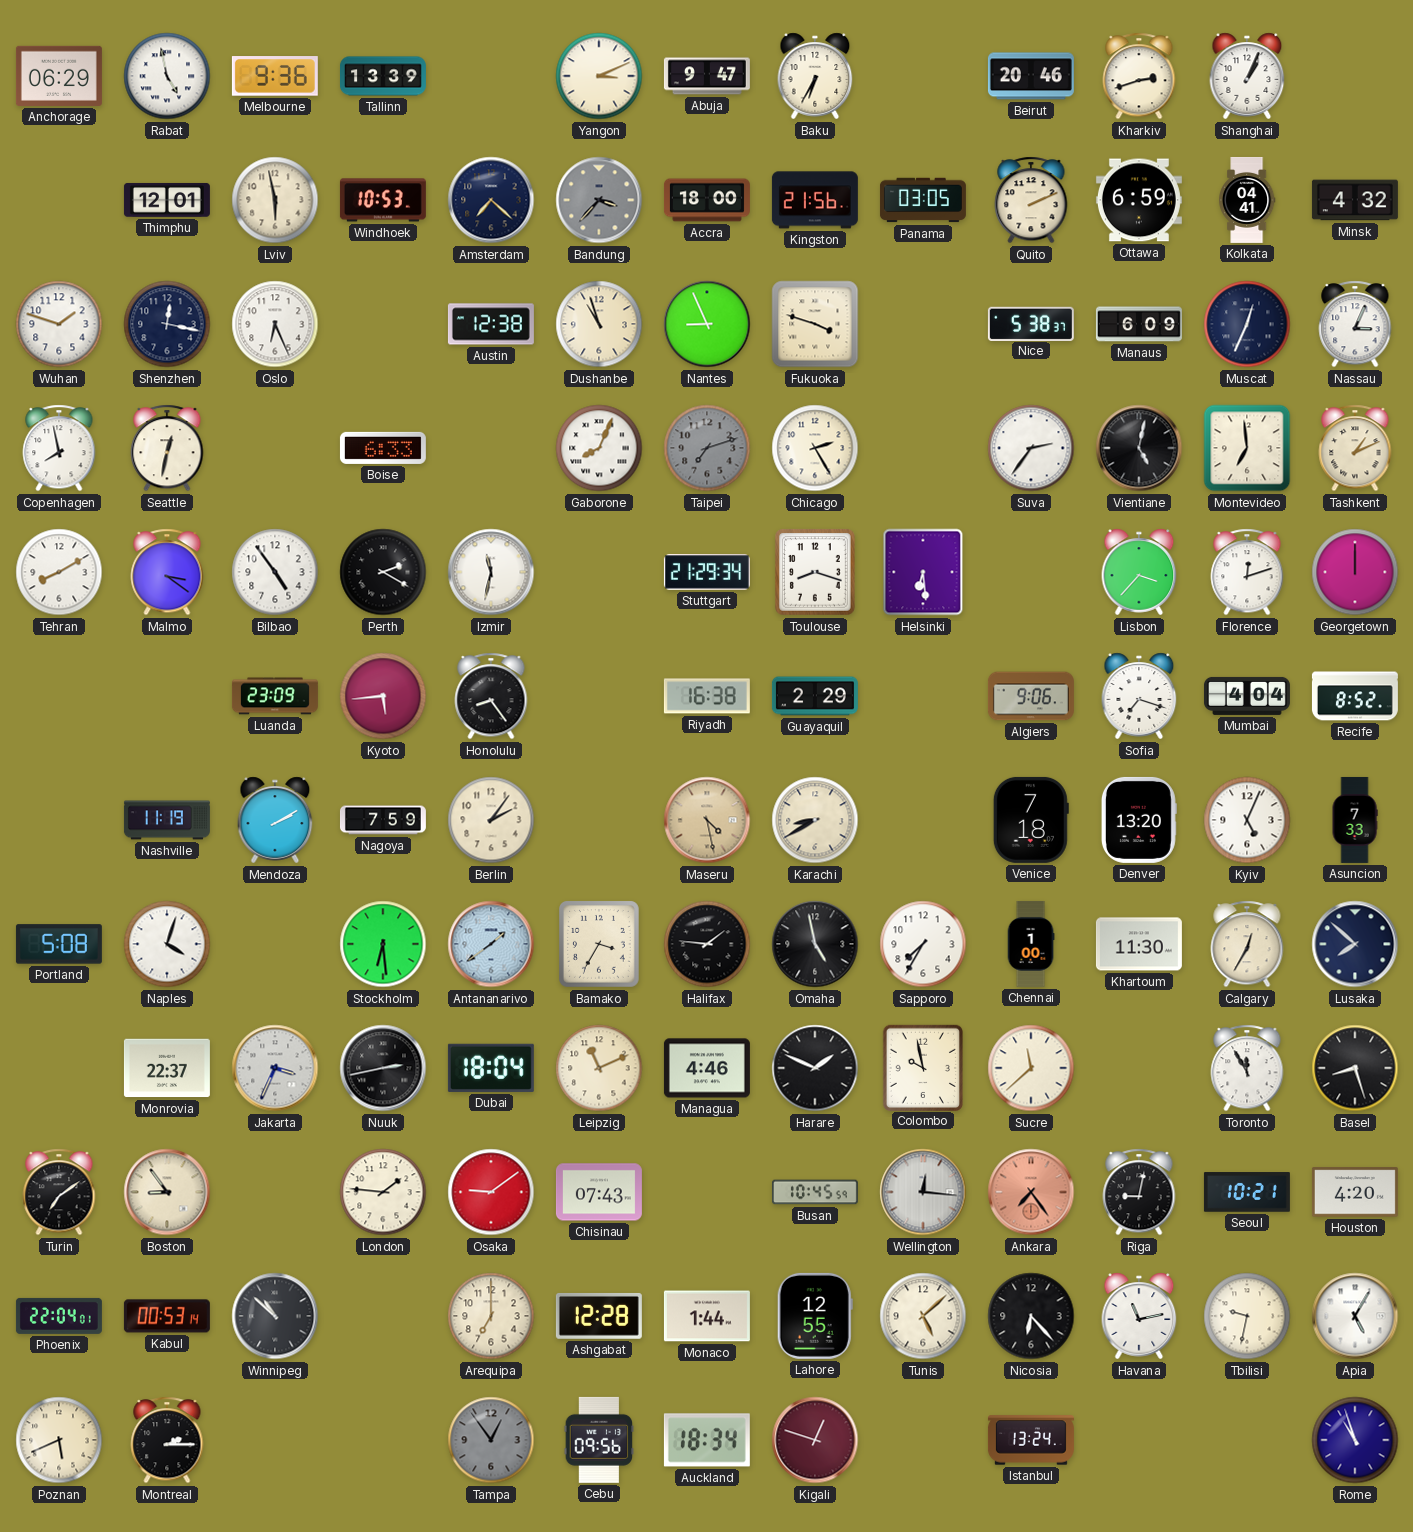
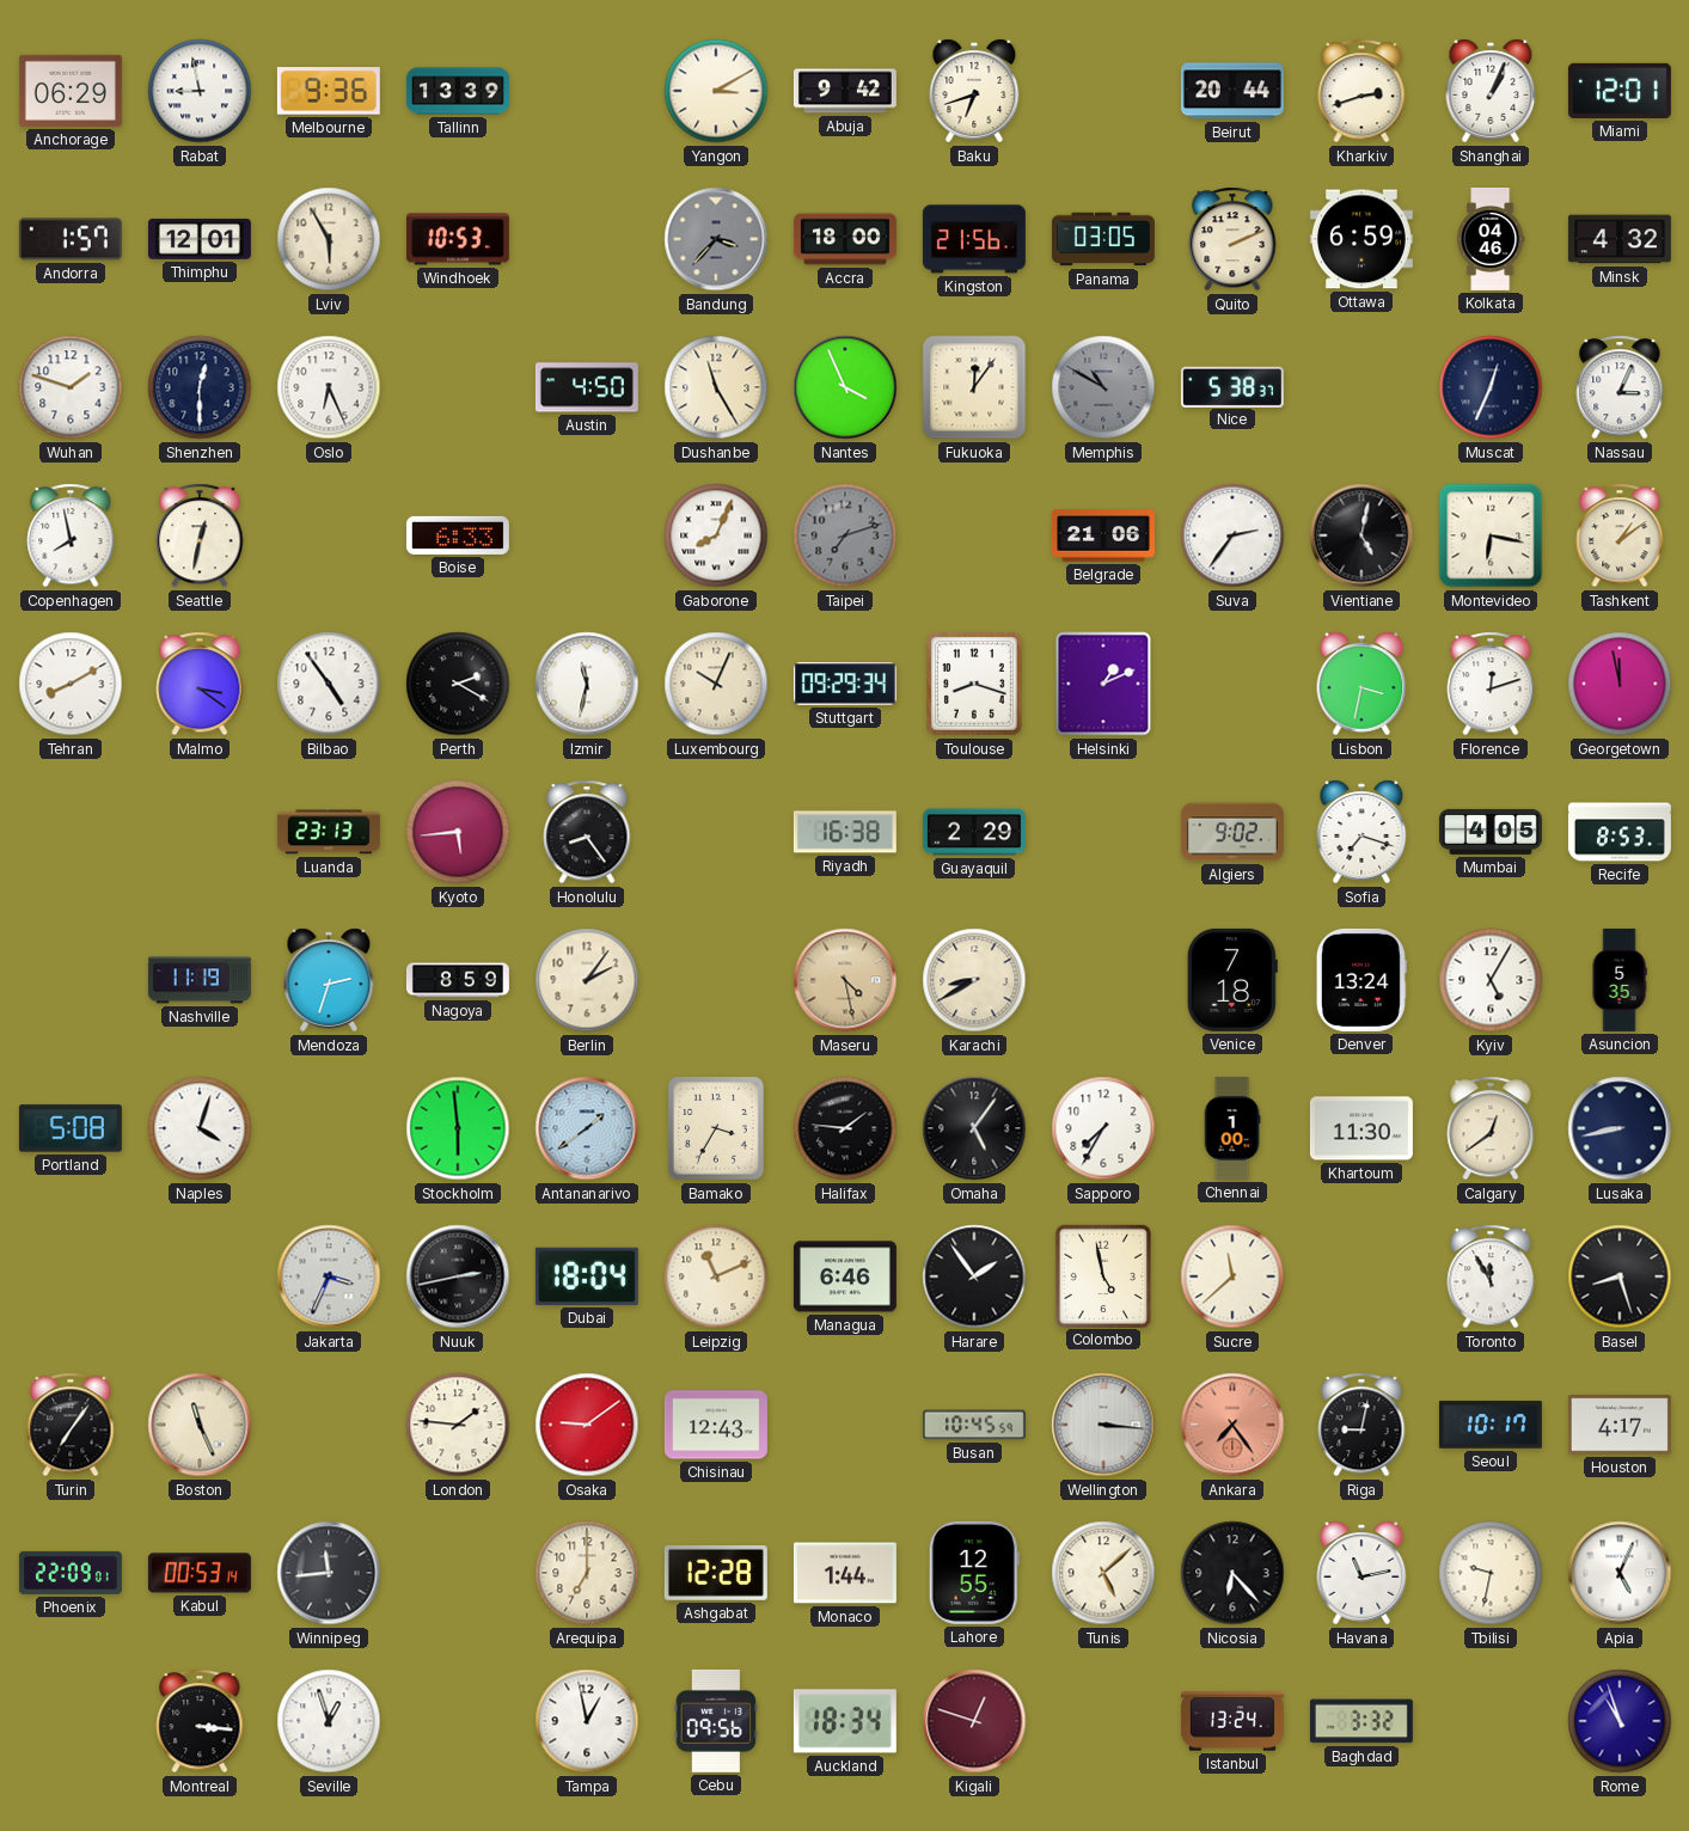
Rabat: 4:58 -> 8:58 (200, 91)
Yangon: 3:11 -> 3:10 (716, 91)
Abuja: 9:47 -> 9:42 (845, 91)
Baku: 6:35 -> 6:42 (974, 91)
Beirut: 20:46 -> 20:44 (1232, 91)
Miami: none -> 12:01 (1620, 91)
Andorra: none -> 1:57 (71, 239)
Lviv: 5:58 -> 5:55 (329, 239)
Amsterdam: 7:22 -> none (491, 200)
Kolkata: 04:41 -> 04:46 (1491, 239)
Shenzhen: 12:17 -> 12:30 (200, 387)
Austin: 12:38 -> 4:50 (587, 387)
Dushanbe: 10:57 -> 11:25 (716, 387)
Nantes: 8:56 -> 3:56 (845, 387)
Fukuoka: 3:48 -> 12:06 (974, 387)
Memphis: none -> 10:50 (1103, 387)
Manaus: 6:09 -> none (1139, 324)
Chicago: 2:25 -> none (815, 448)
Belgrade: none -> 21:06 (1103, 535)
Montevideo: 6:59 -> 6:17 (1491, 535)
Tashkent: 1:11 -> 1:09 (1620, 535)
Luxembourg: none -> 10:04 (716, 684)
Stuttgart: 21:29 -> 09:29 (845, 684)
Helsinki: 6:29 -> 1:11 (1103, 684)
Lisbon: 3:37 -> 3:32 (1361, 684)
Georgetown: 12:00 -> 11:58 (1620, 684)
Luanda: 23:09 -> 23:13 (329, 832)
Algiers: 9:06 -> 9:02 (1232, 832)
Mumbai: 4:04 -> 4:05 (1491, 832)
Recife: 8:52 -> 8:53 (1620, 832)
Mendoza: 2:10 -> 2:33 (329, 980)
Nagoya: 7:59 -> 8:59 (458, 980)
Denver: 13:20 -> 13:24 (1361, 980)
Kyiv: 5:04 -> 5:05 (1491, 980)
Asuncion: 7:33 -> 5:35 (1620, 980)
Stockholm: 6:29 -> 5:59 (458, 1128)
Omaha: 4:58 -> 5:06 (974, 1128)
Calgary: 12:35 -> 12:39 (1491, 1128)
Lusaka: 7:52 -> 8:43 (1620, 1128)
Monrovia: 22:37 -> none (167, 1068)
Managua: 4:46 -> 6:46 (845, 1276)
Harare: 1:49 -> 1:54 (974, 1276)
Colombo: 9:58 -> 4:58 (1102, 1275)
Turin: 7:09 -> 7:06 (71, 1425)
Boston: 8:54 -> 11:26 (200, 1425)
Chisinau: 07:43 -> 12:43 (716, 1425)
Wellington: 12:16 -> 3:16 (1103, 1425)
Seoul: 10:21 -> 10:17 (1491, 1425)
Houston: 4:20 -> 4:17 (1620, 1425)
Phoenix: 22:04 -> 22:09 (71, 1573)
Winnipeg: 10:52 -> 11:44 (329, 1573)
Apia: 5:05 -> 5:04 (1620, 1573)
Poznan: 5:41 -> none (59, 1440)
Montreal: 2:15 -> 3:16 (200, 1721)
Seville: none -> 12:57 (329, 1721)
Tampa: 12:54 -> 12:58 (587, 1721)
Tampa dial: grey -> white (587, 1721)
Baghdad: none -> 3:32 (1361, 1721)
